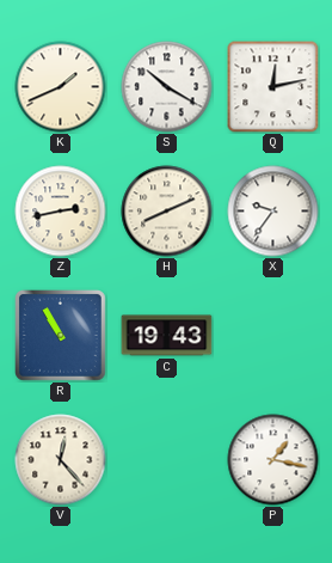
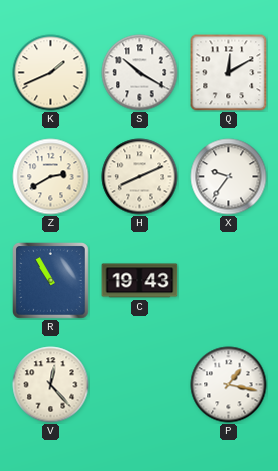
Q: 12:13 -> 12:10 (229, 73)
Z: 2:43 -> 2:40 (51, 177)
